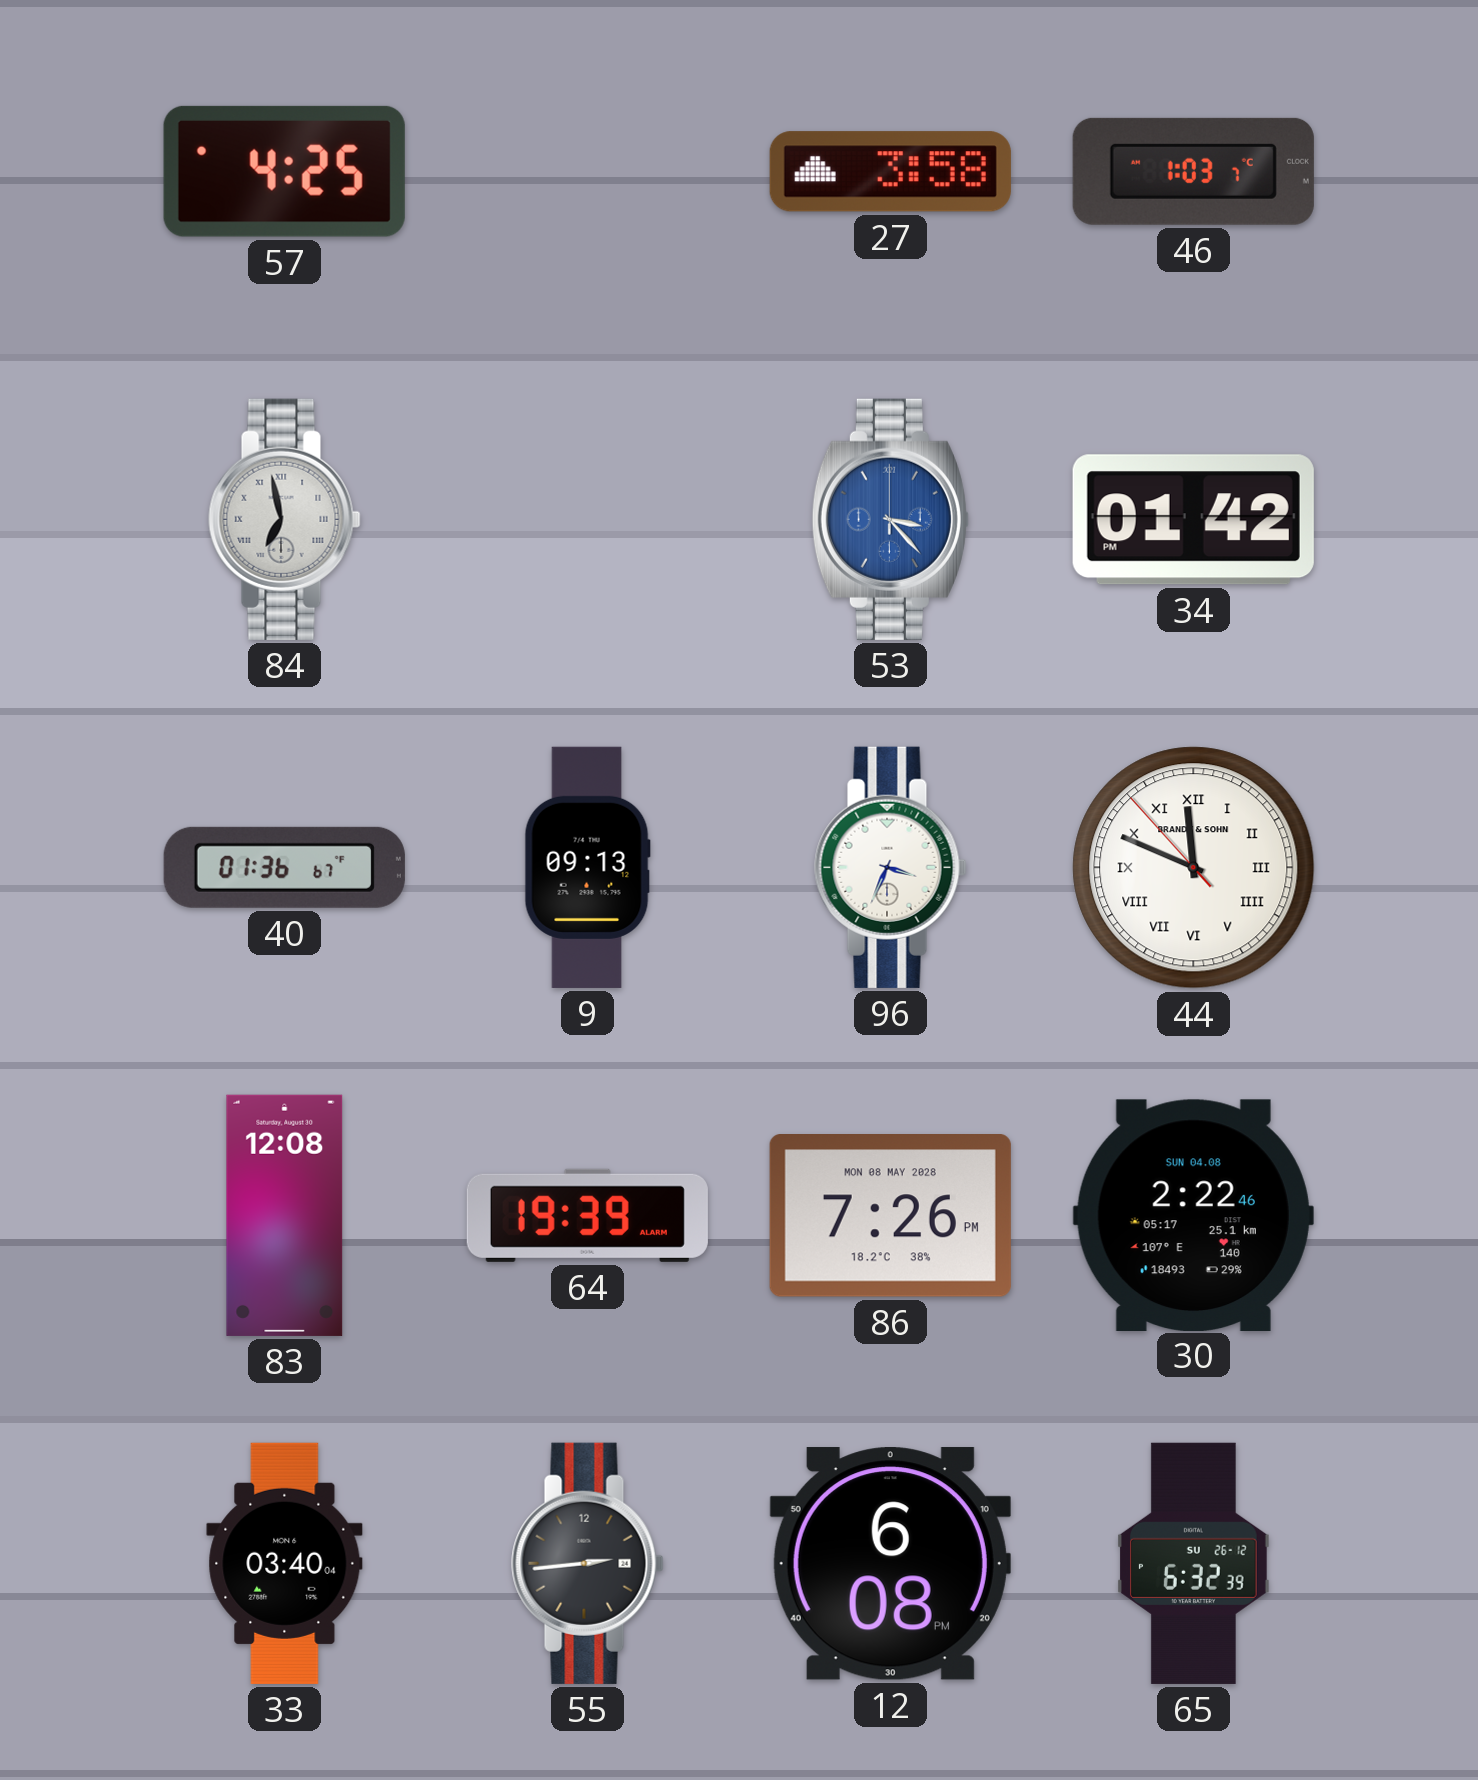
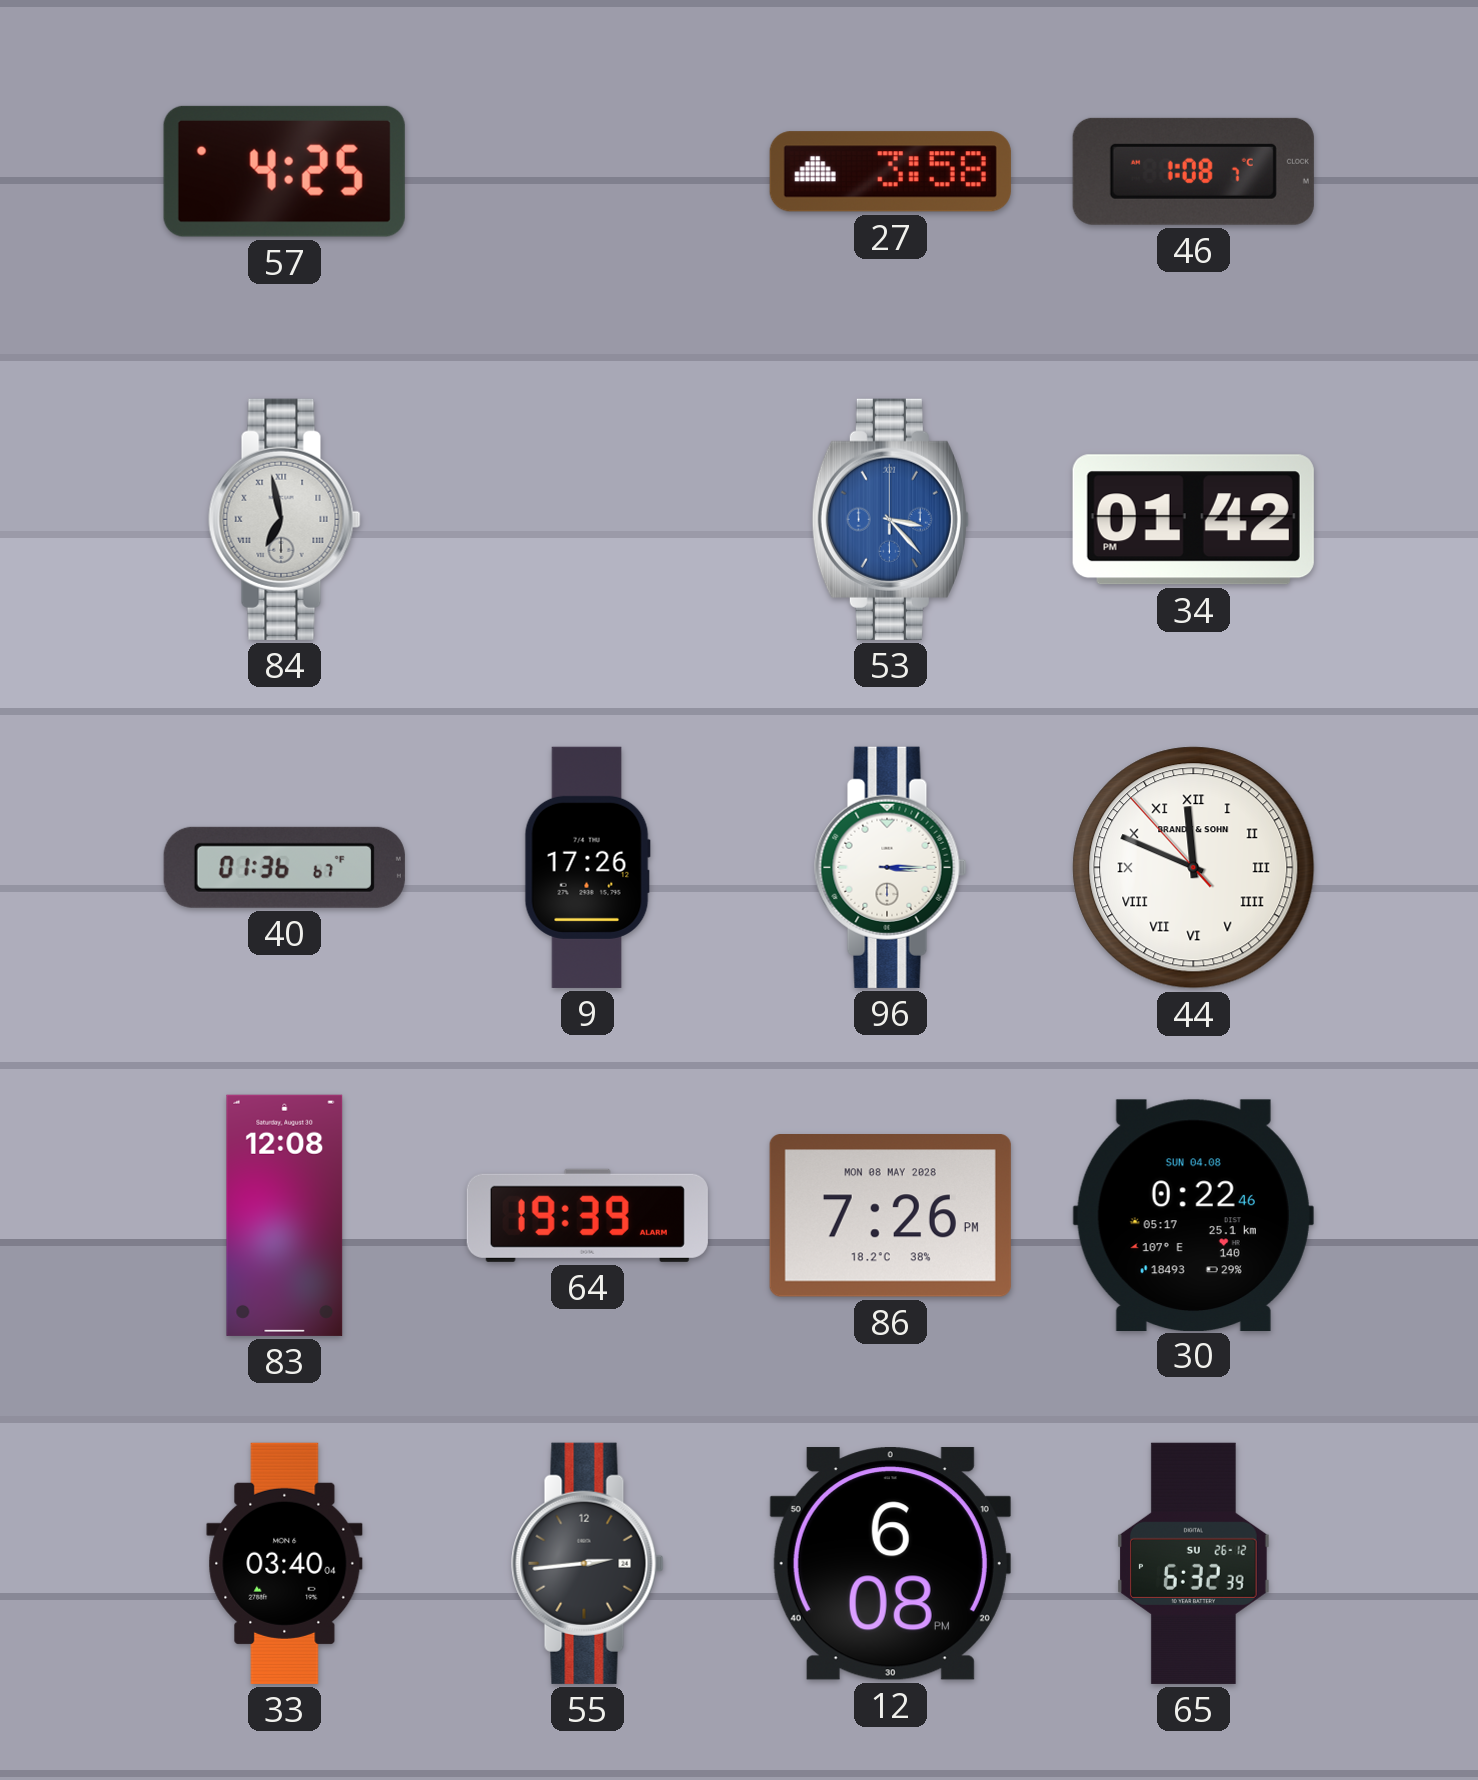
46: 1:03 -> 1:08 (1193, 171)
9: 09:13 -> 17:26 (587, 867)
96: 3:34 -> 3:15 (891, 867)
30: 2:22 -> 0:22 (1193, 1215)
